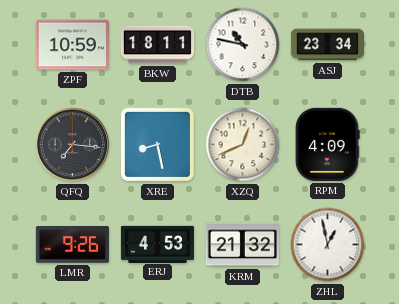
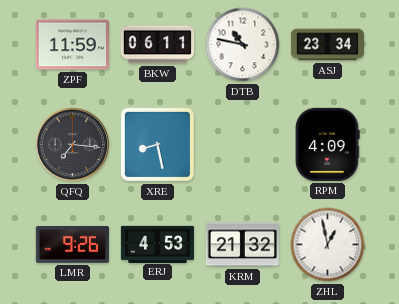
ZPF: 10:59 -> 11:59 (72, 45)
BKW: 18:11 -> 06:11 (157, 45)
XZQ: 12:41 -> none (243, 145)
